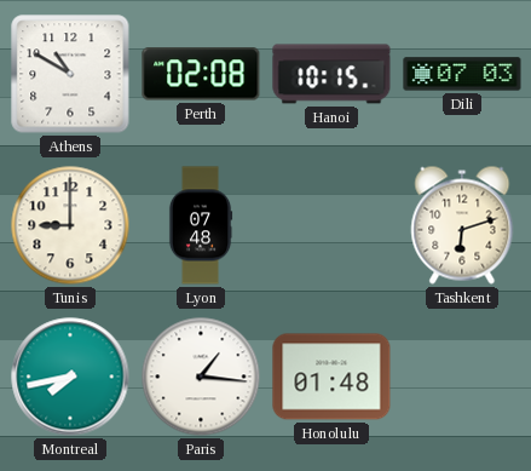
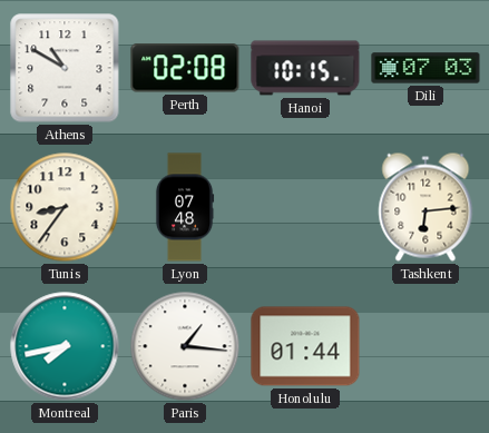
Tunis: 9:00 -> 8:36 (65, 207)
Tashkent: 6:12 -> 6:14 (426, 207)
Honolulu: 01:48 -> 01:44 (305, 346)
